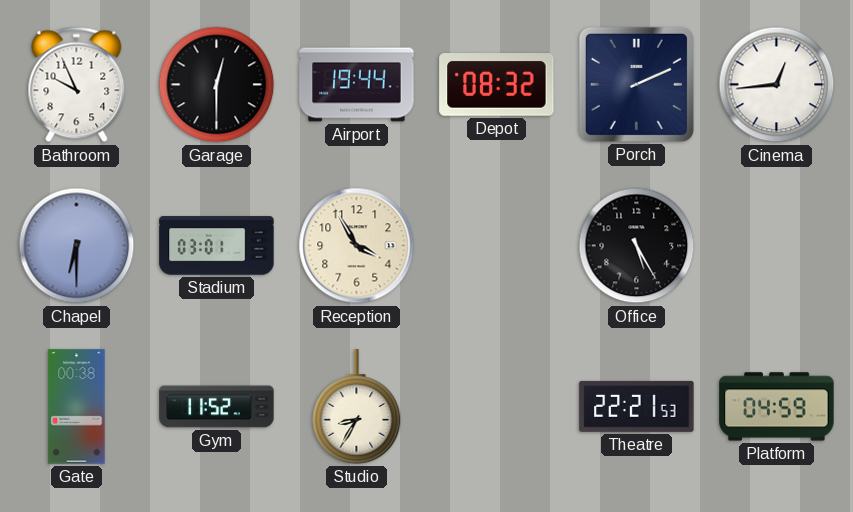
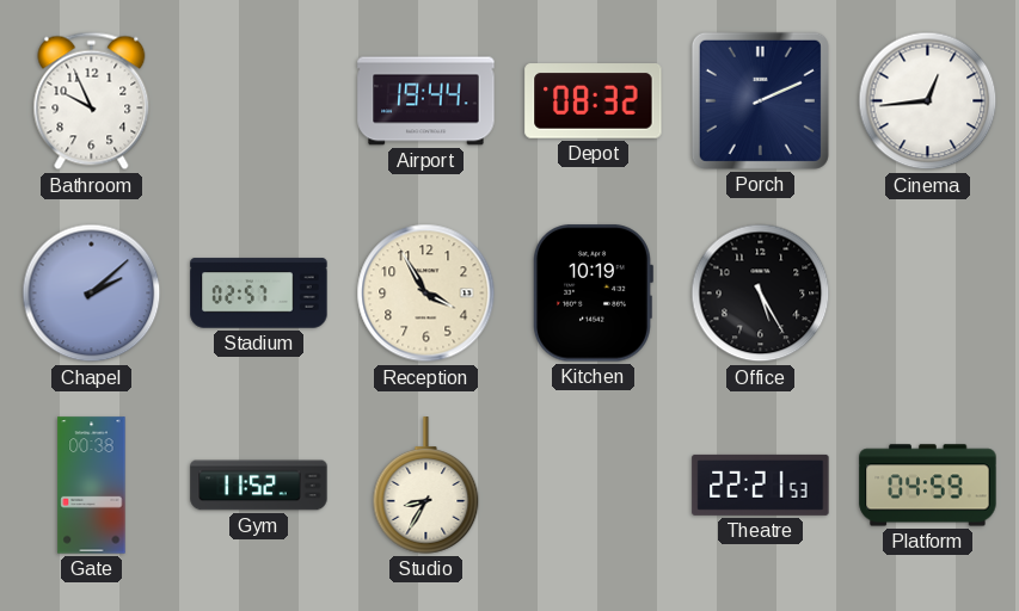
Garage: 12:30 -> none (217, 85)
Chapel: 6:30 -> 2:08 (92, 294)
Stadium: 03:01 -> 02:57 (259, 294)
Kitchen: none -> 10:19 (593, 294)
